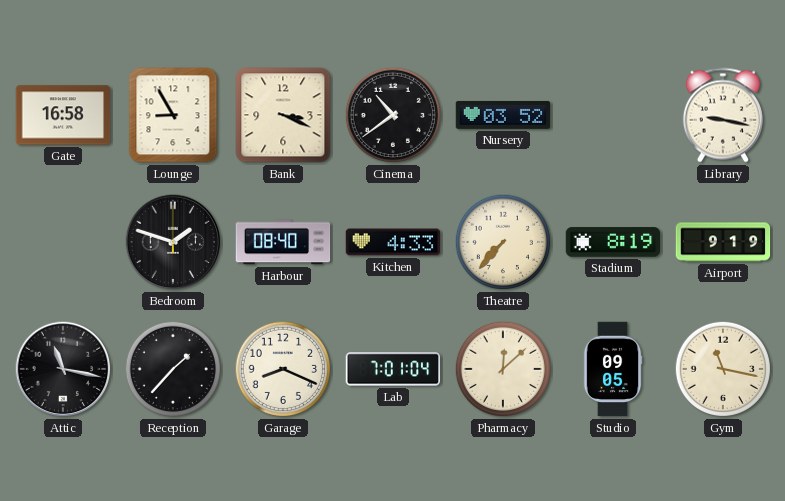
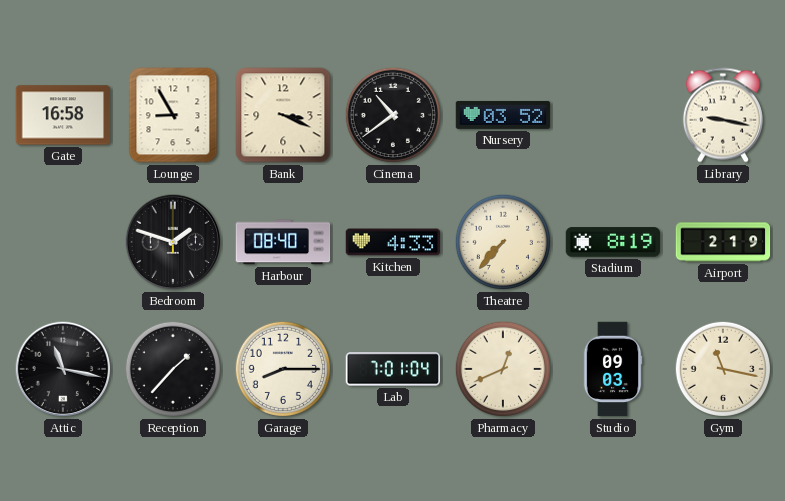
Airport: 9:19 -> 2:19 (723, 242)
Garage: 8:19 -> 8:15 (283, 369)
Pharmacy: 12:08 -> 12:41 (503, 369)
Studio: 09:05 -> 09:03 (613, 369)
